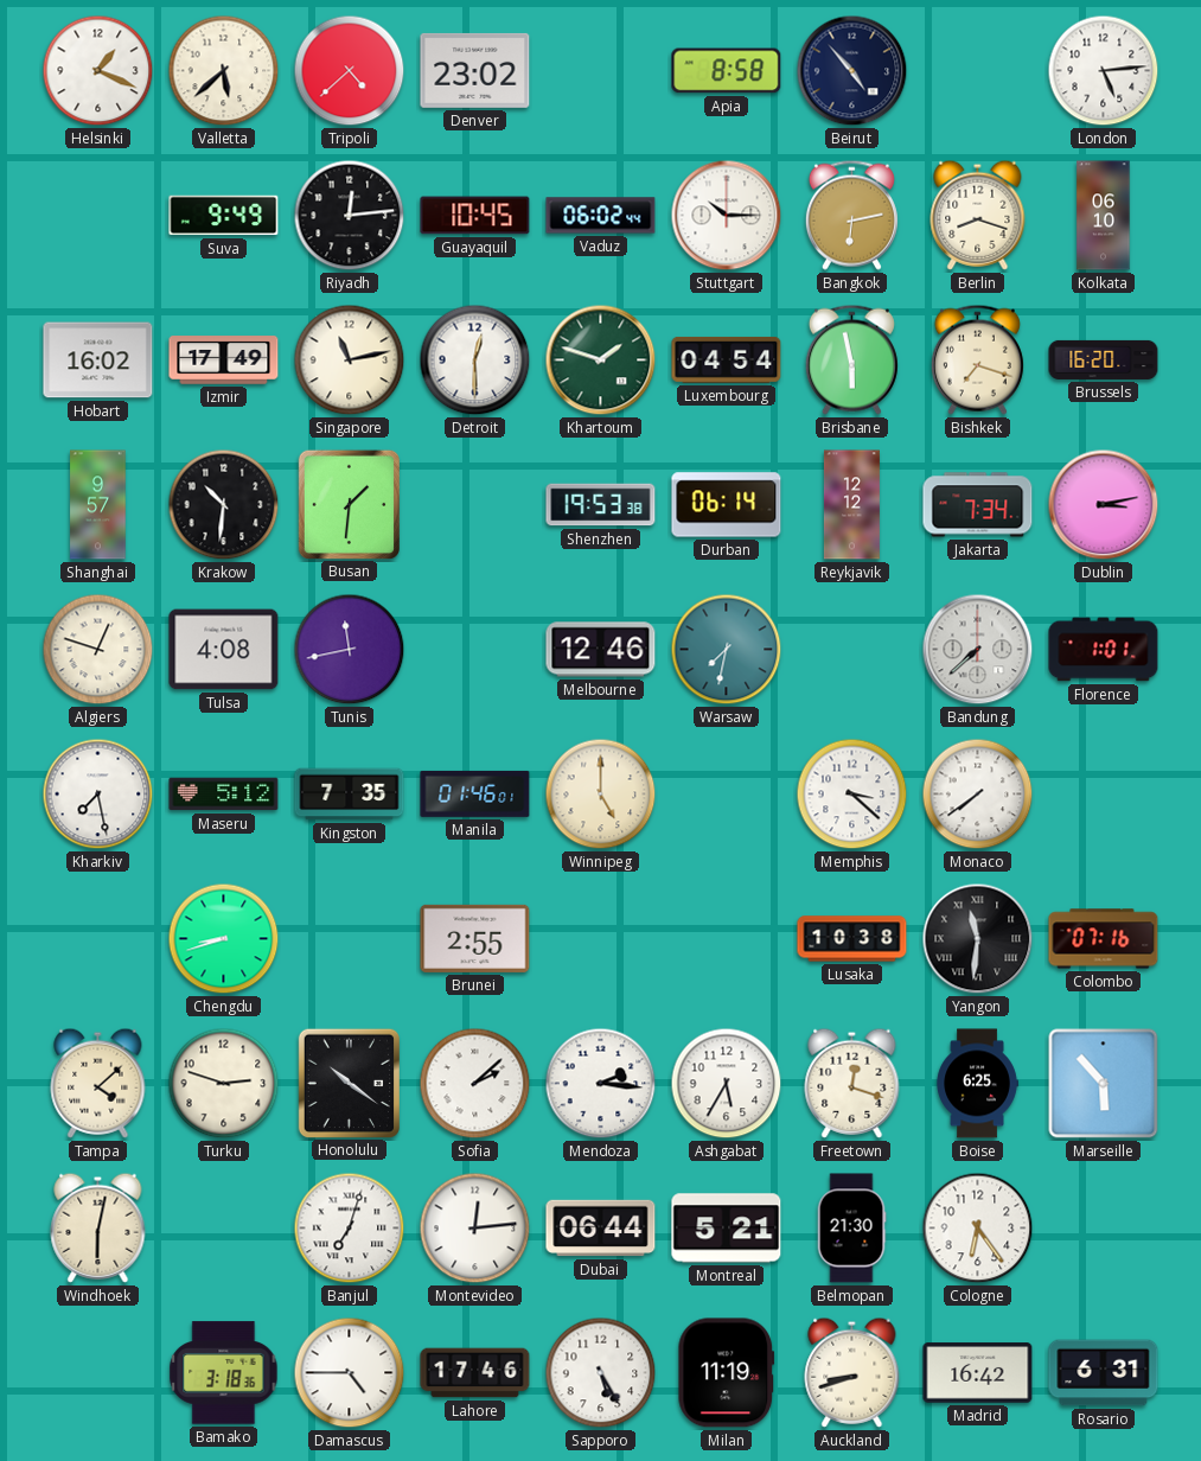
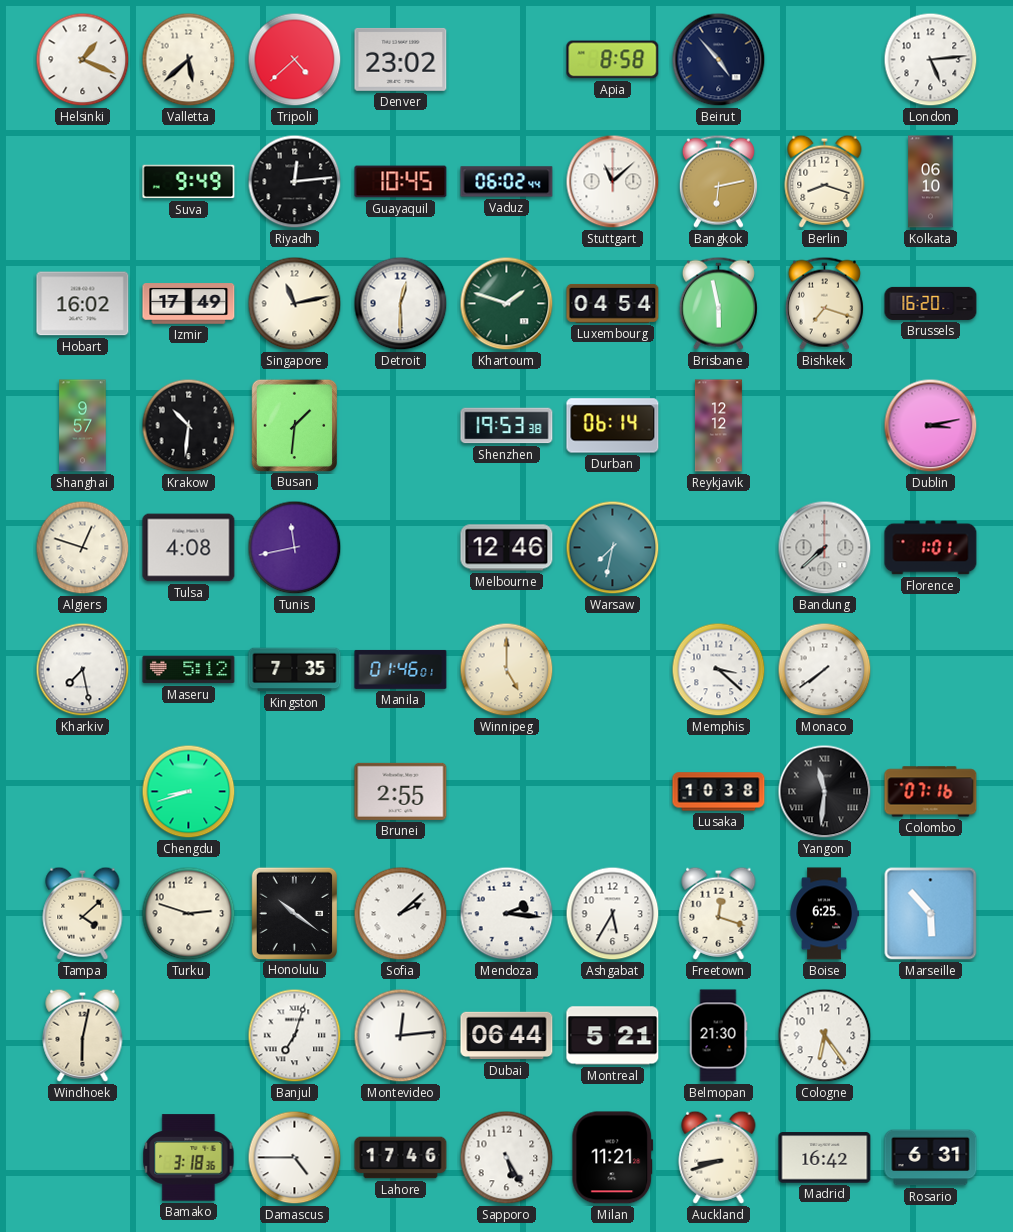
Stuttgart: 10:15 -> 11:08 (613, 182)
Jakarta: 7:34 -> none (978, 505)
Milan: 11:19 -> 11:21 (613, 1158)
